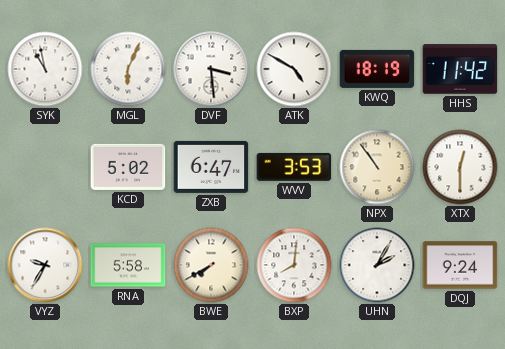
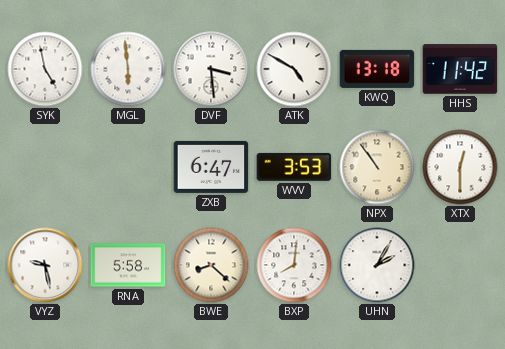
SYK: 10:58 -> 4:58 (45, 69)
MGL: 6:04 -> 5:59 (128, 69)
KWQ: 18:19 -> 13:18 (377, 69)
KCD: 5:02 -> none (128, 167)
VYZ: 9:35 -> 9:28 (45, 265)
BWE: 7:40 -> 8:22 (211, 265)
DQJ: 9:24 -> none (460, 265)
